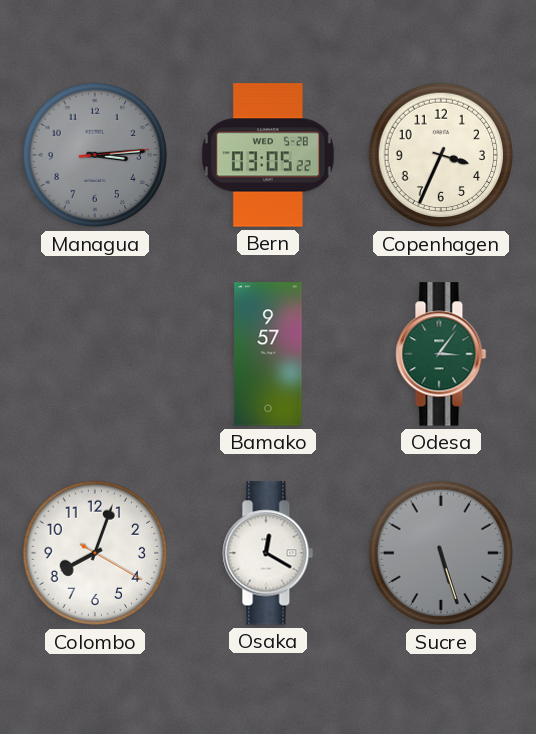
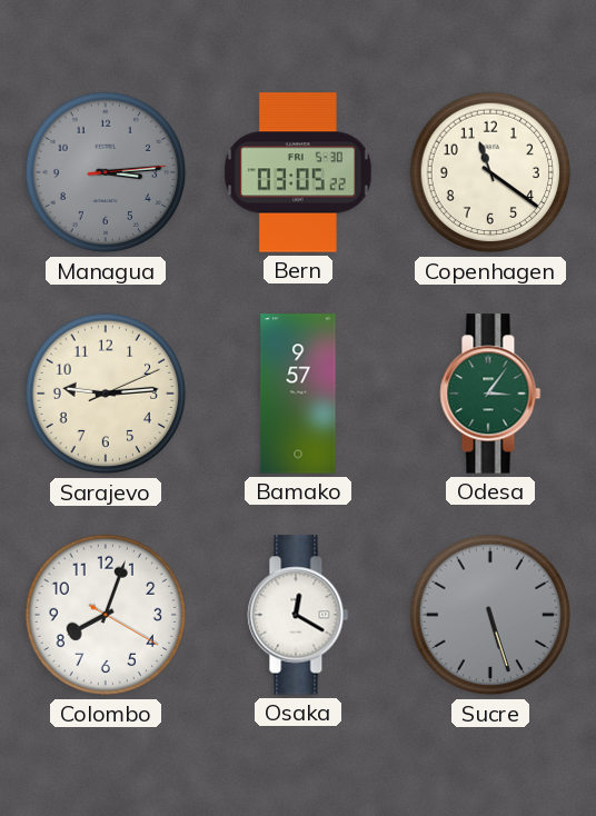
Bern date: WED 5-28 -> FRI 5-30 (298, 172)
Copenhagen: 3:34 -> 11:21 (490, 172)
Sarajevo: none -> 9:14 (106, 394)
